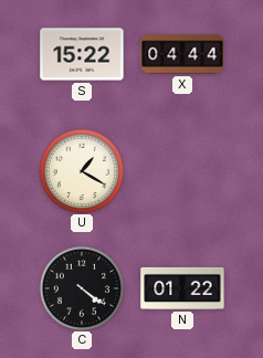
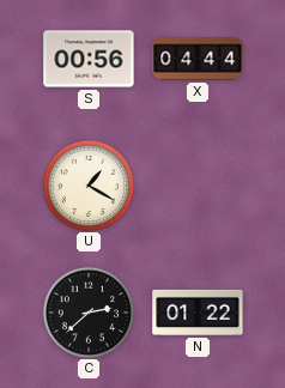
S: 15:22 -> 00:56 (89, 59)
C: 4:21 -> 2:38 (87, 311)
